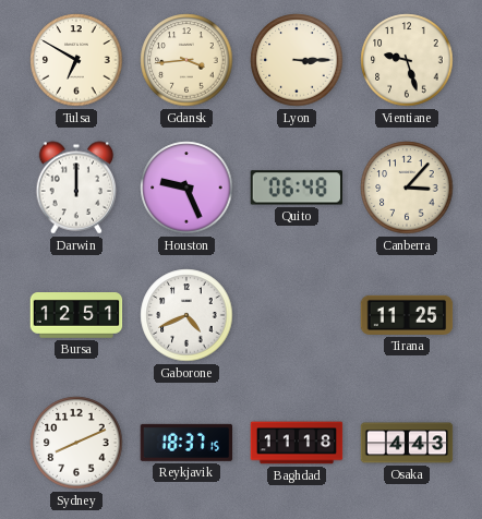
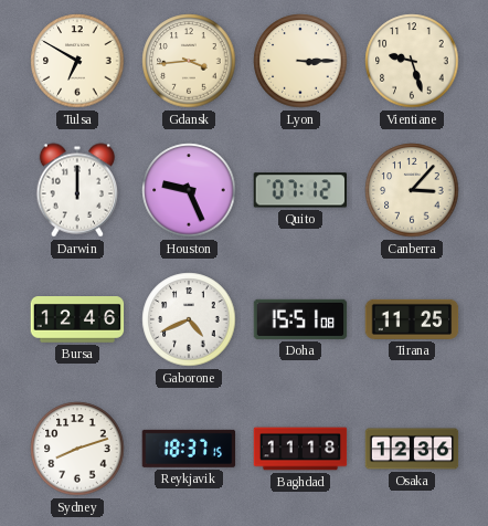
Quito: 06:48 -> 07:12 (299, 190)
Bursa: 12:51 -> 12:46 (77, 320)
Doha: none -> 15:51 (300, 319)
Sydney: 8:11 -> 8:12 (77, 449)
Osaka: 4:43 -> 12:36 (412, 449)
